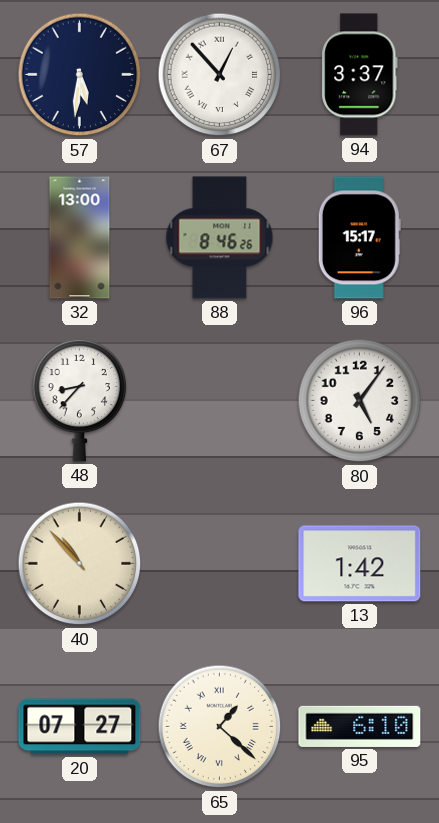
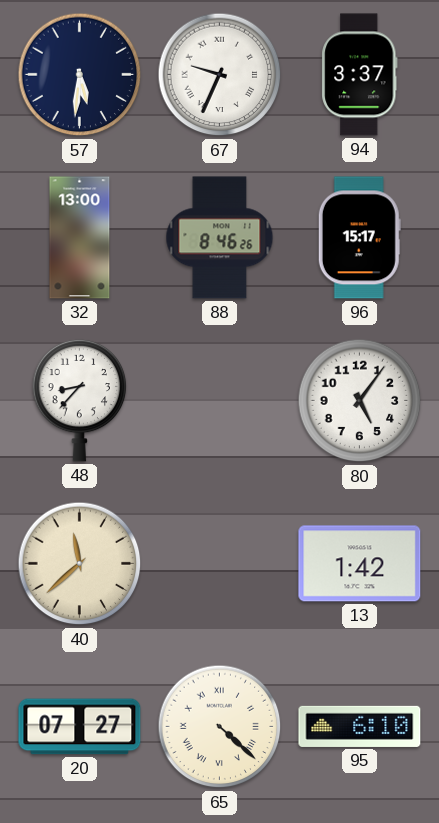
67: 12:53 -> 9:34 (220, 75)
40: 10:53 -> 11:38 (80, 564)
65: 1:22 -> 4:22 (220, 727)
